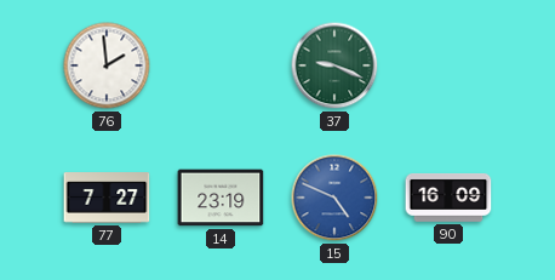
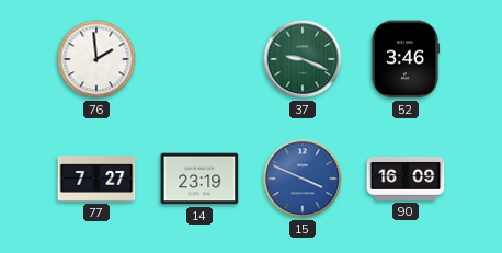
52: none -> 3:46 (406, 59)
15: 4:49 -> 3:49 (303, 179)
